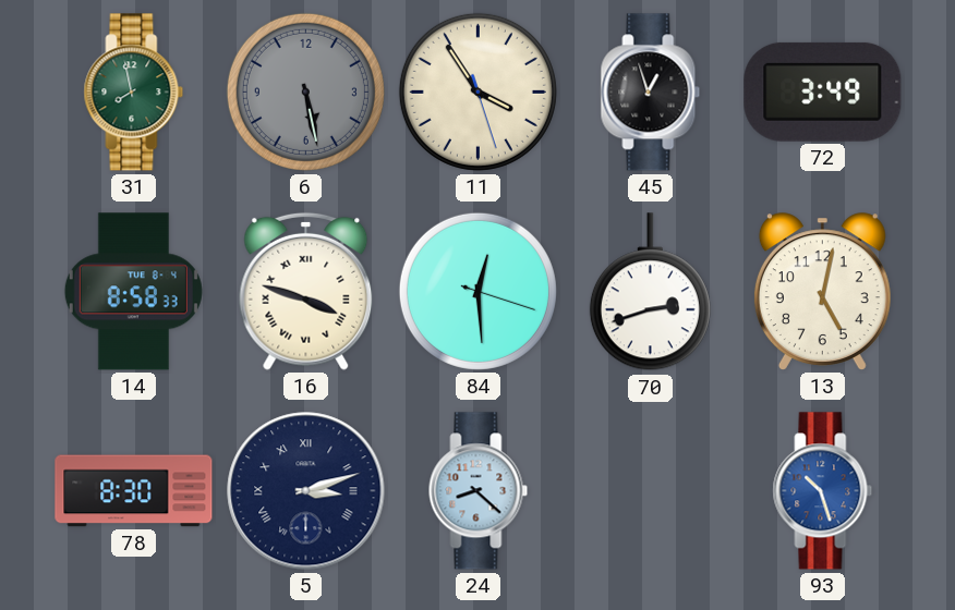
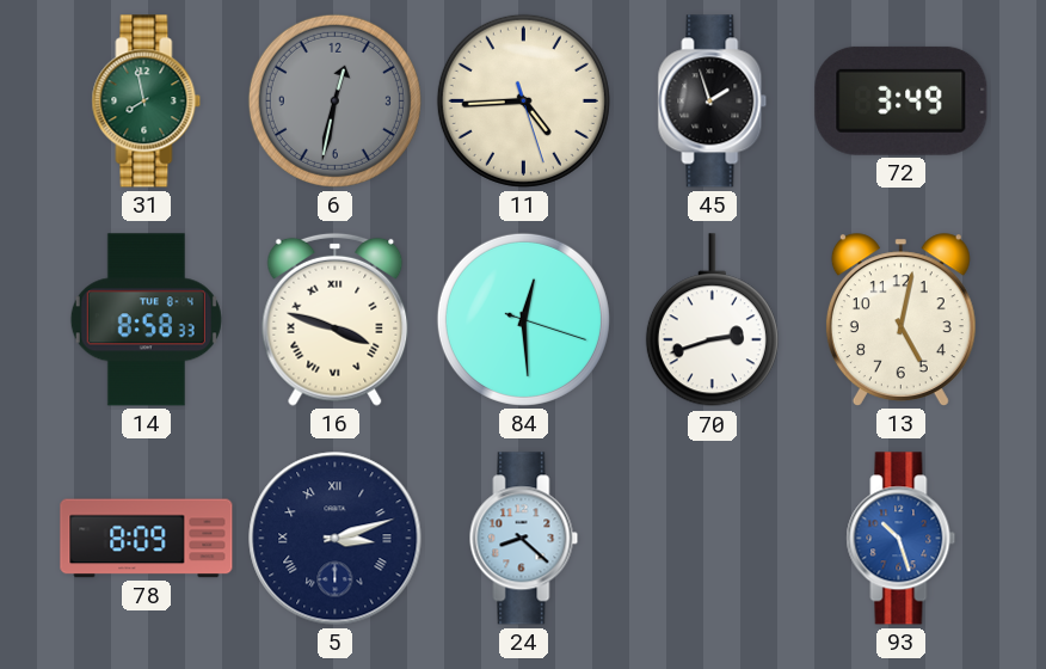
6: 5:28 -> 12:32 (334, 100)
11: 3:54 -> 4:44 (523, 100)
45: 12:57 -> 1:57 (713, 102)
78: 8:30 -> 8:09 (147, 539)
